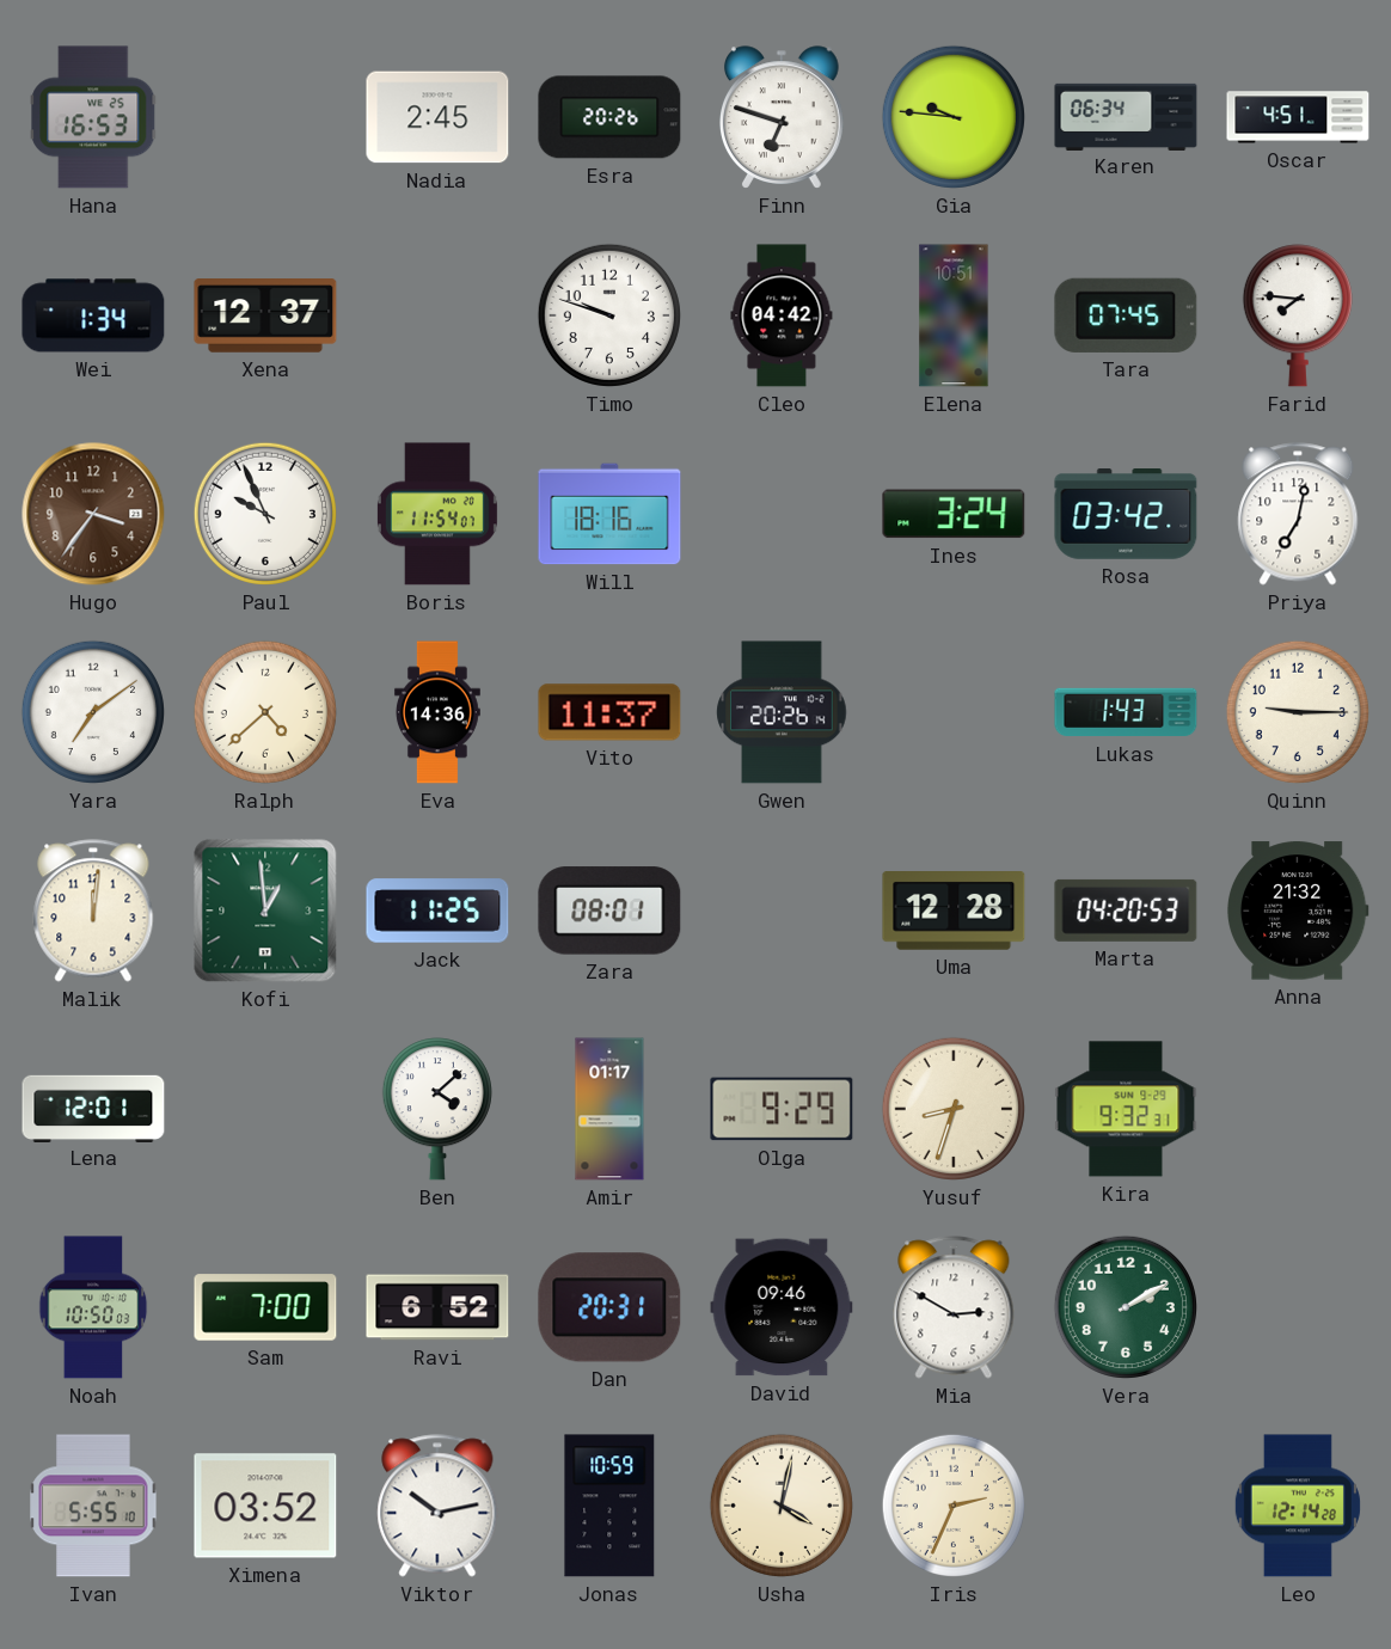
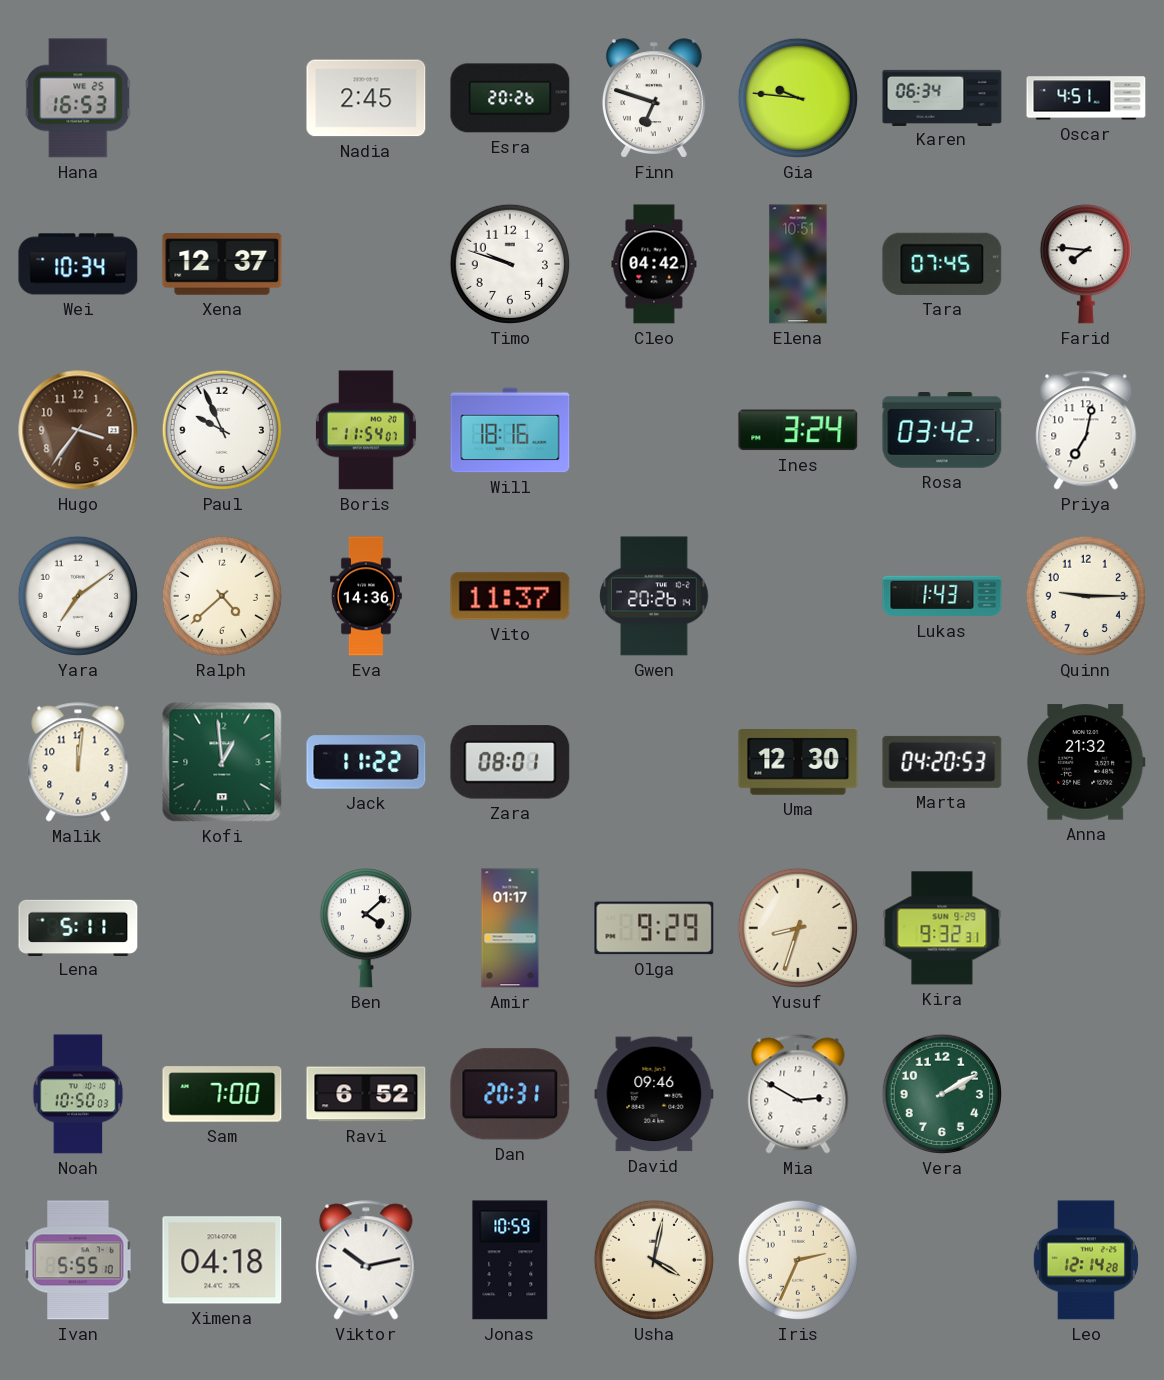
Wei: 1:34 -> 10:34 (78, 264)
Jack: 11:25 -> 11:22 (366, 762)
Uma: 12:28 -> 12:30 (798, 763)
Lena: 12:01 -> 5:11 (78, 927)
Ximena: 03:52 -> 04:18 (222, 1260)
